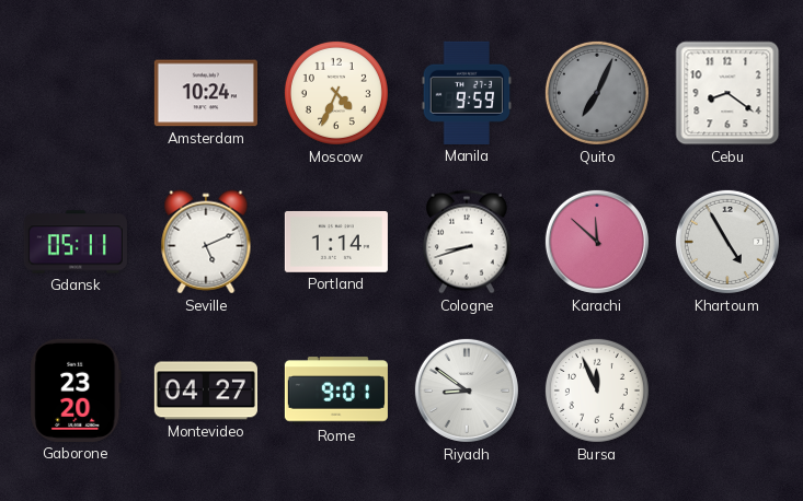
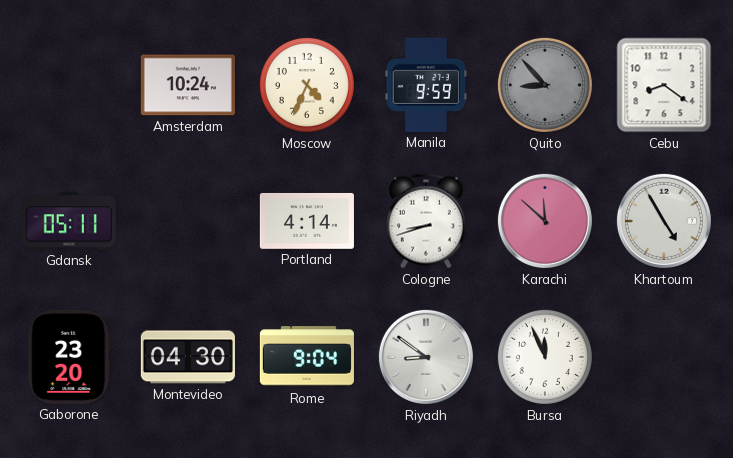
Quito: 7:04 -> 8:53 (545, 85)
Seville: 5:11 -> none (206, 242)
Portland: 1:14 -> 4:14 (307, 221)
Montevideo: 04:27 -> 04:30 (188, 357)
Rome: 9:01 -> 9:04 (307, 357)
